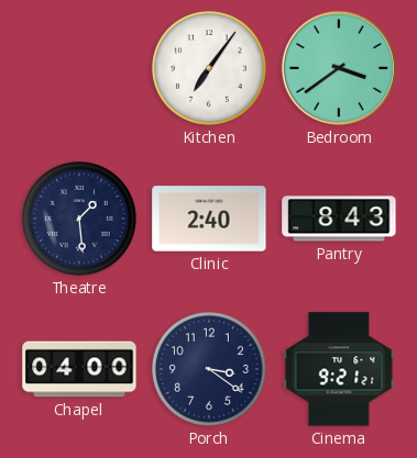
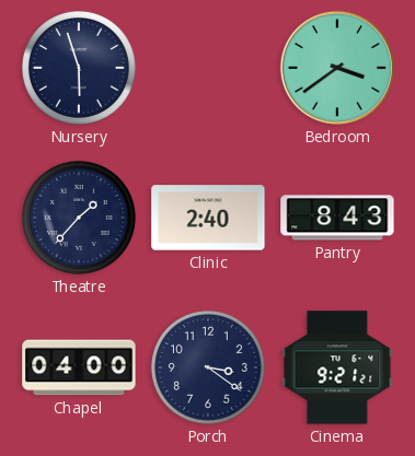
Nursery: none -> 5:57 (79, 68)
Kitchen: 7:06 -> none (209, 68)
Theatre: 1:29 -> 1:37 (79, 218)
